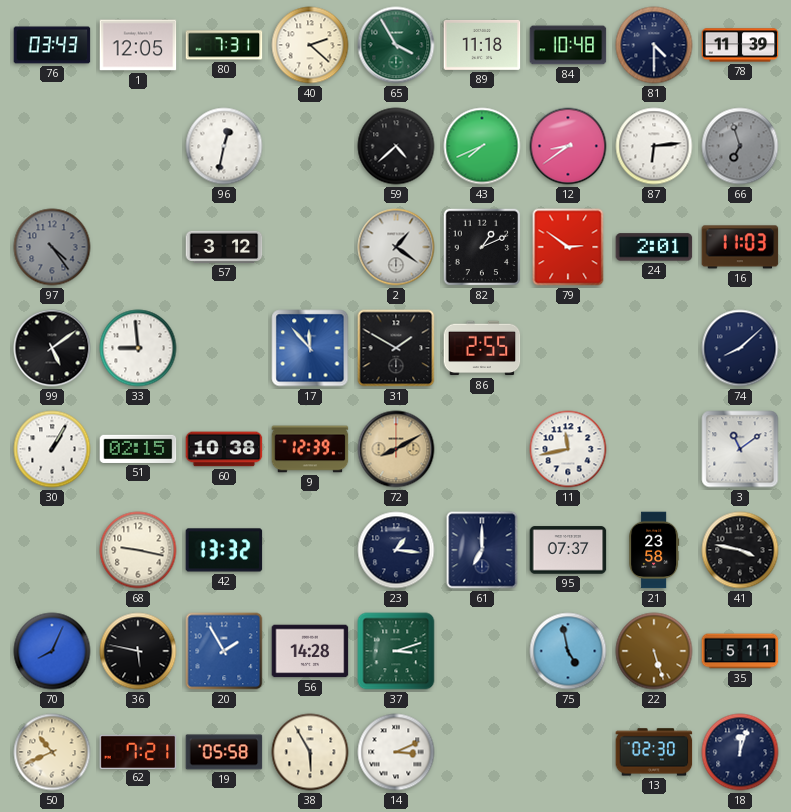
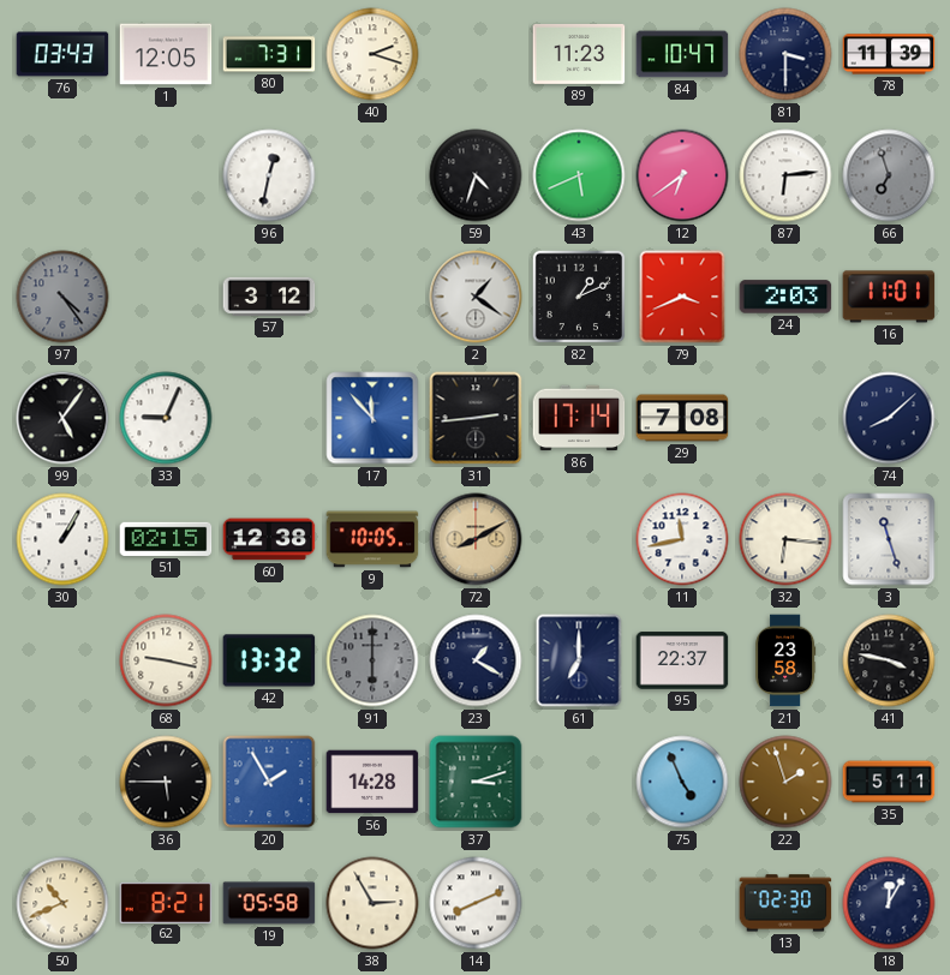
40: 2:22 -> 2:18 (372, 54)
65: 3:55 -> none (396, 45)
89: 11:18 -> 11:23 (579, 54)
84: 10:48 -> 10:47 (682, 54)
81: 4:30 -> 3:30 (785, 54)
59: 4:38 -> 4:33 (476, 175)
43: 7:41 -> 5:41 (579, 175)
12: 8:39 -> 6:39 (682, 175)
79: 2:51 -> 3:41 (682, 297)
24: 2:01 -> 2:03 (785, 297)
16: 11:03 -> 11:01 (889, 297)
99: 5:09 -> 5:06 (62, 418)
33: 8:59 -> 9:04 (166, 418)
31: 1:50 -> 2:44 (476, 418)
86: 2:55 -> 17:14 (579, 418)
29: none -> 7:08 (682, 418)
60: 10:38 -> 12:38 (269, 539)
9: 12:39 -> 10:05 (372, 539)
32: none -> 6:16 (785, 539)
3: 11:09 -> 11:27 (889, 539)
91: none -> 6:00 (372, 660)
23: 1:16 -> 1:20 (476, 660)
95: 07:37 -> 22:37 (682, 660)
70: 8:04 -> none (52, 651)
36: 5:47 -> 5:45 (166, 782)
75: 4:58 -> 4:56 (682, 782)
22: 5:27 -> 1:57 (785, 782)
62: 7:21 -> 8:21 (166, 902)
38: 5:55 -> 2:55 (372, 903)
14: 3:11 -> 8:11 (476, 903)
18: 12:03 -> 12:05 (889, 903)
